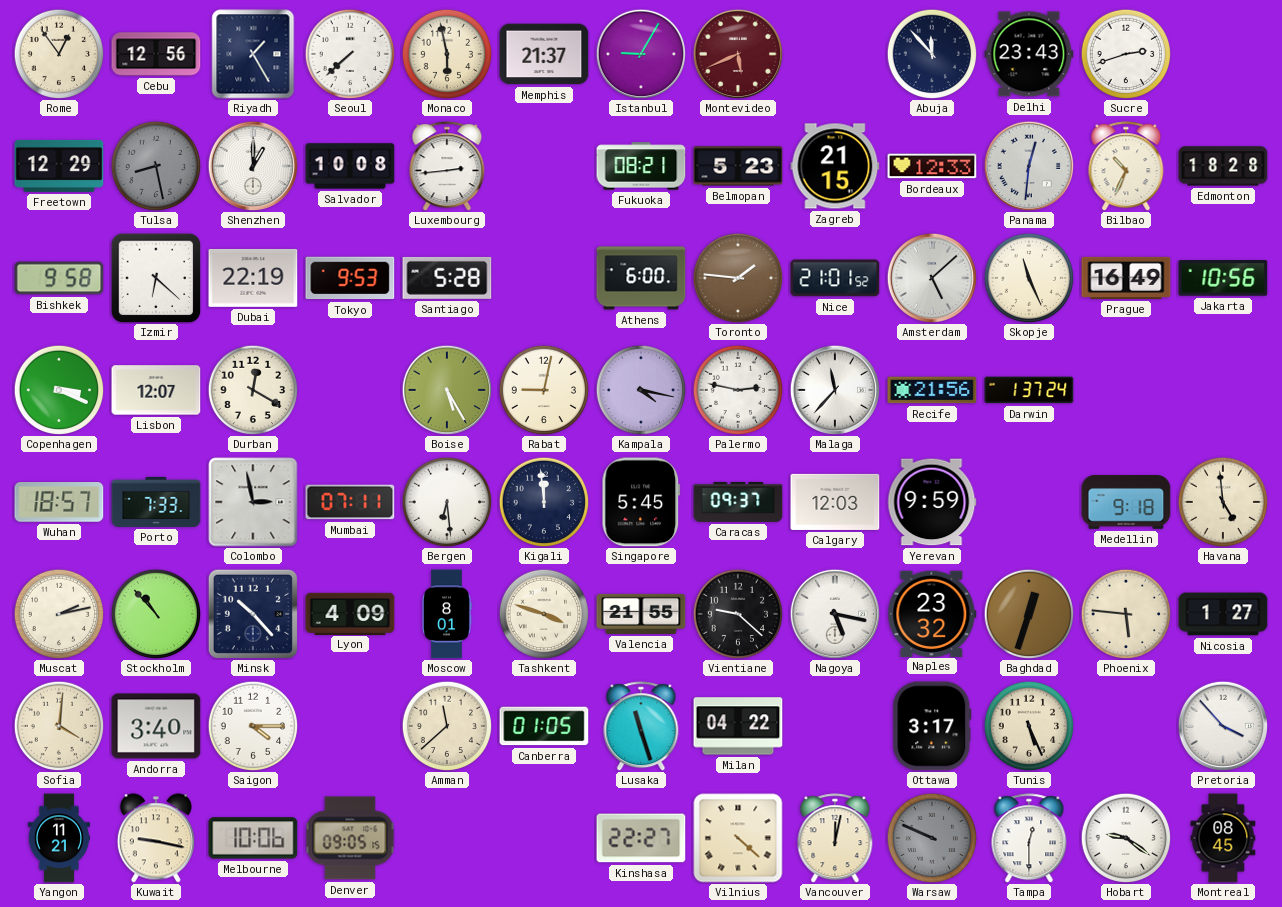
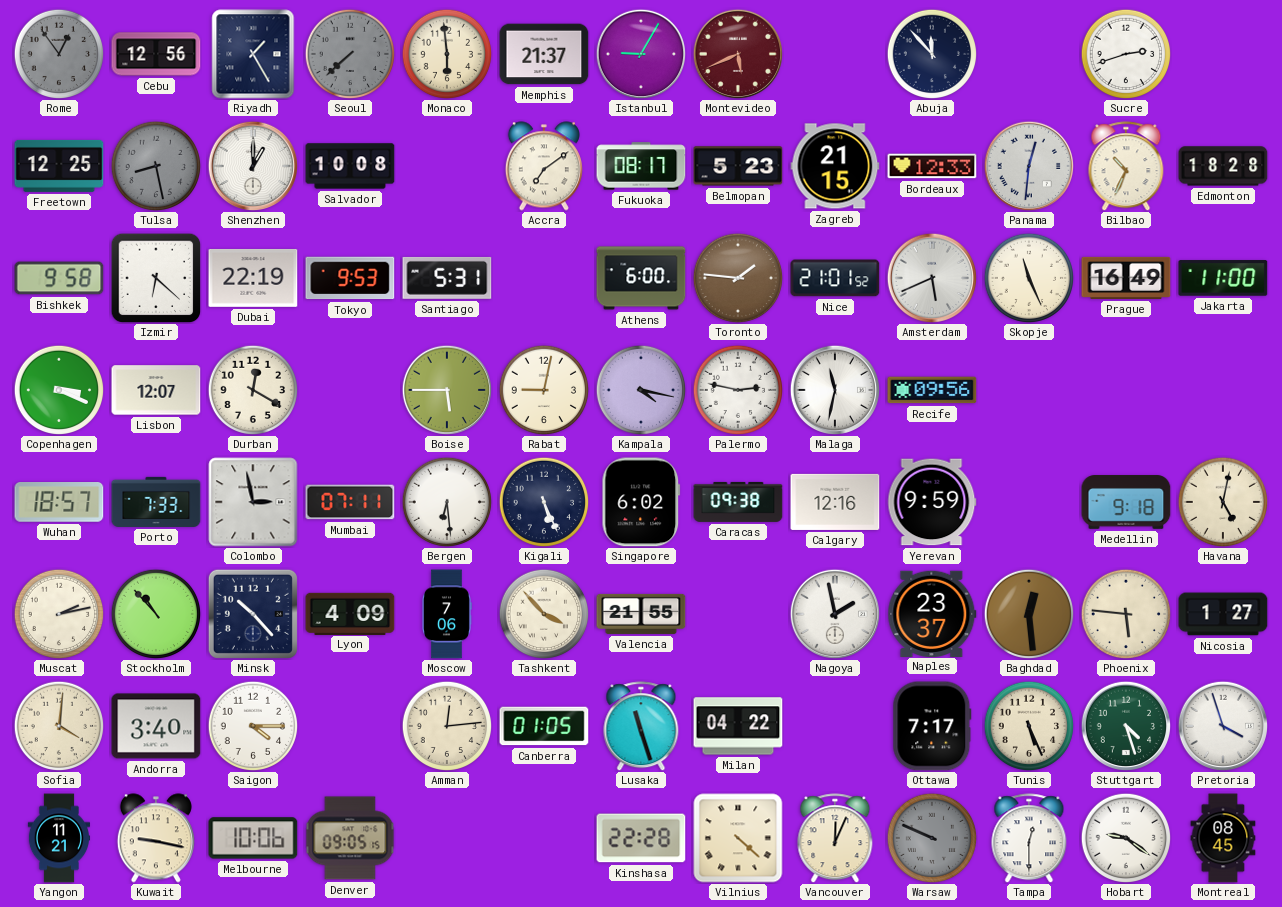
Rome dial: cream -> grey (59, 54)
Seoul dial: white -> grey (350, 54)
Monaco: 5:58 -> 5:59 (447, 54)
Delhi: 23:43 -> none (1029, 54)
Freetown: 12:29 -> 12:25 (59, 166)
Luxembourg: 2:44 -> none (447, 166)
Accra: none -> 7:09 (544, 166)
Fukuoka: 08:21 -> 08:17 (641, 166)
Santiago: 5:28 -> 5:31 (447, 278)
Amsterdam: 5:08 -> 5:41 (931, 277)
Jakarta: 10:56 -> 11:00 (1223, 278)
Boise: 5:25 -> 5:45 (446, 389)
Malaga: 11:37 -> 11:32 (834, 389)
Recife: 21:56 -> 09:56 (932, 390)
Darwin: 1:37 -> none (1029, 390)
Kigali: 11:59 -> 5:26 (544, 502)
Singapore: 5:45 -> 6:02 (641, 502)
Caracas: 09:37 -> 09:38 (738, 502)
Calgary: 12:03 -> 12:16 (835, 502)
Havana: 4:59 -> 5:02 (1223, 502)
Moscow: 8:01 -> 7:06 (447, 614)
Tashkent: 3:48 -> 3:53 (544, 614)
Vientiane: 9:22 -> none (738, 614)
Nagoya: 5:17 -> 1:58 (834, 613)
Naples: 23:32 -> 23:37 (932, 613)
Baghdad: 12:33 -> 12:29 (1029, 614)
Amman: 11:38 -> 12:14 (447, 726)
Ottawa: 3:17 -> 7:17 (932, 726)
Stuttgart: none -> 4:27 (1125, 725)
Pretoria: 3:53 -> 3:57 (1222, 725)
Kinshasa: 22:27 -> 22:28 (641, 838)
Vancouver: 12:02 -> 12:04 (835, 838)
